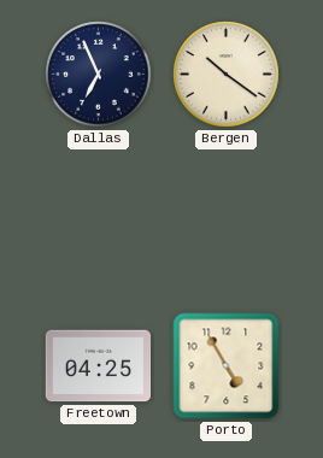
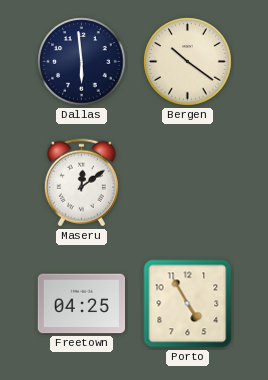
Dallas: 6:56 -> 5:59 (82, 62)
Maseru: none -> 12:09 (81, 183)
